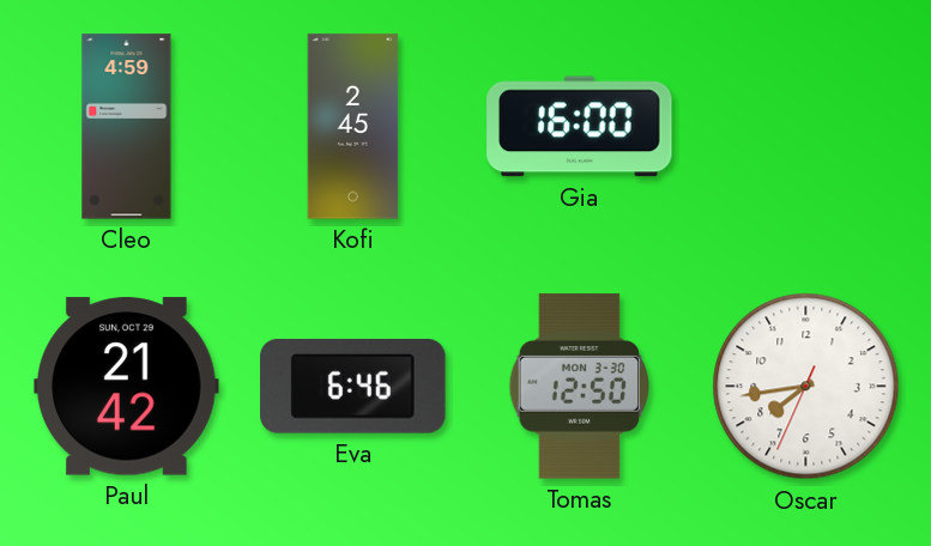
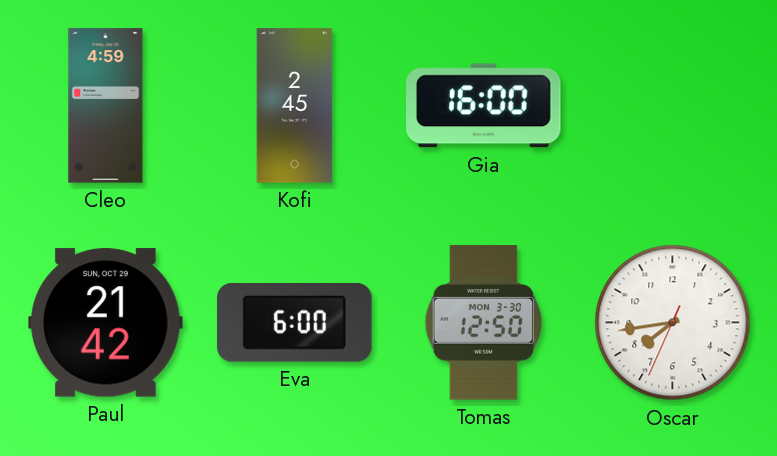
Eva: 6:46 -> 6:00 (295, 322)
